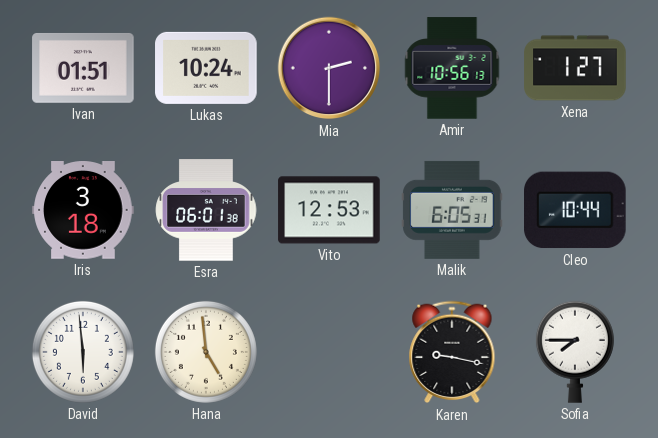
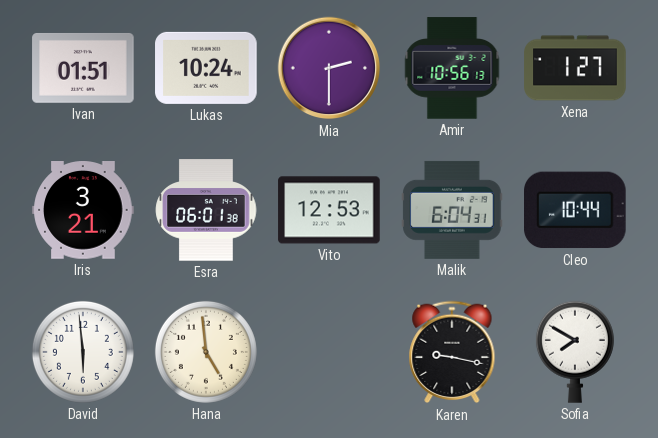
Iris: 3:18 -> 3:21 (83, 211)
Malik: 6:05 -> 6:04 (452, 210)
Sofia: 7:45 -> 7:50 (575, 352)
